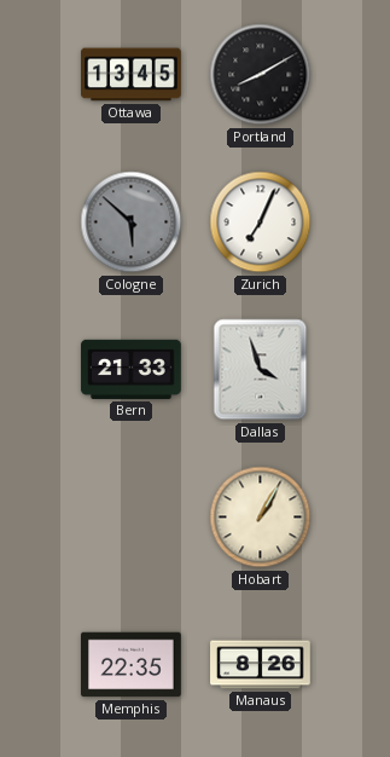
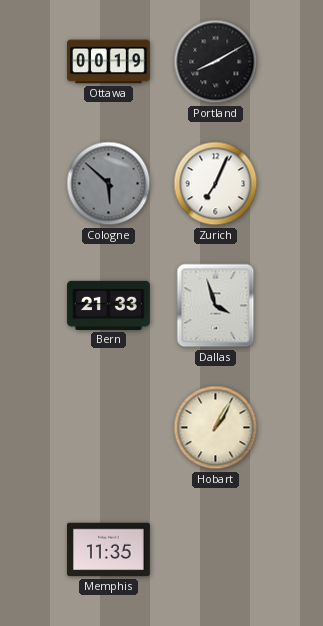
Ottawa: 13:45 -> 00:19 (109, 62)
Memphis: 22:35 -> 11:35 (109, 550)
Manaus: 8:26 -> none (261, 665)
